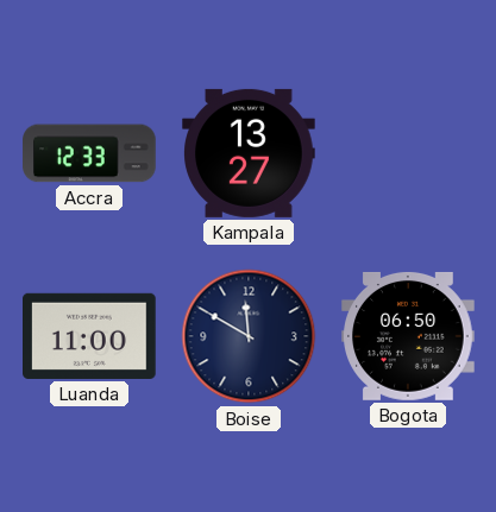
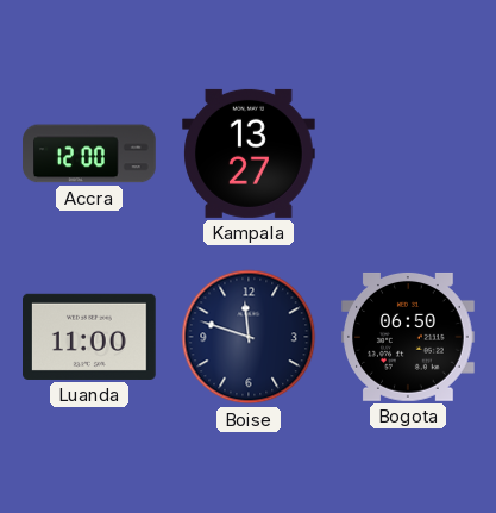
Accra: 12:33 -> 12:00 (89, 154)
Boise: 11:50 -> 11:48 (249, 337)
